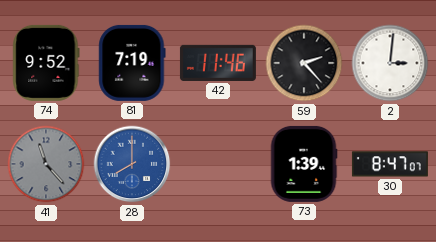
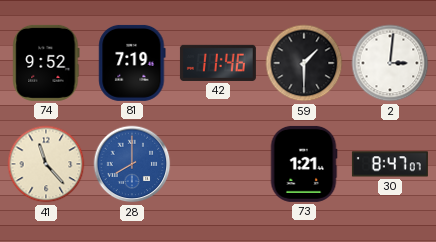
59: 2:23 -> 1:30 (304, 63)
41 dial: grey -> cream (46, 164)
73: 1:39 -> 1:21 (304, 164)
